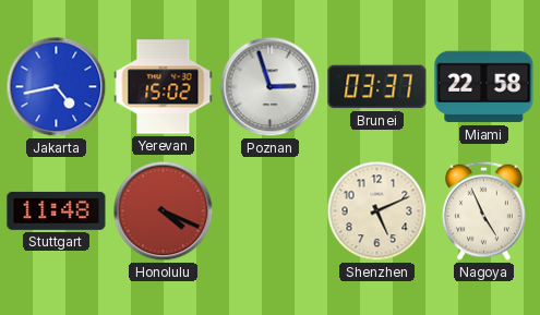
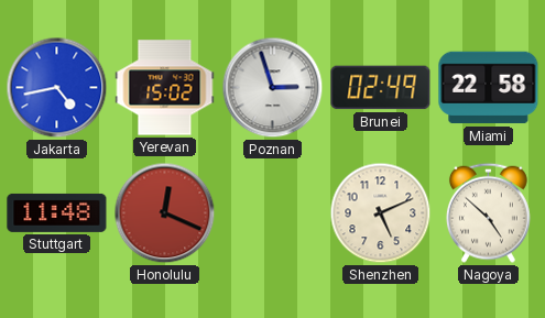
Brunei: 03:37 -> 02:49 (381, 88)
Honolulu: 4:19 -> 12:19 (165, 213)
Nagoya: 4:56 -> 4:52 (488, 212)
